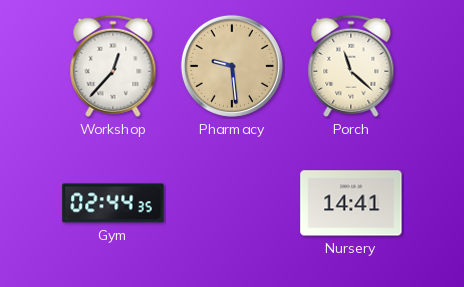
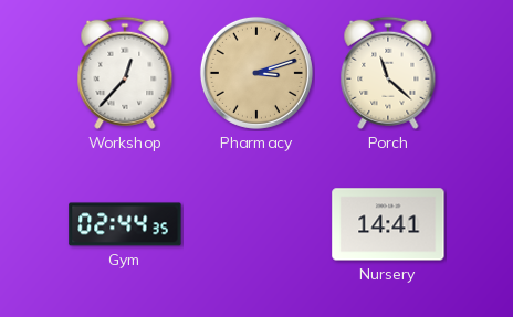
Pharmacy: 9:29 -> 3:12 (256, 73)
